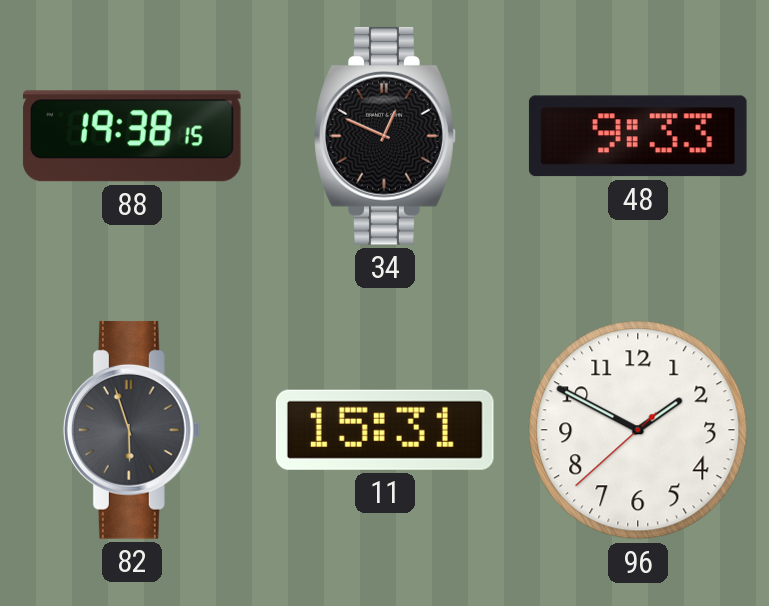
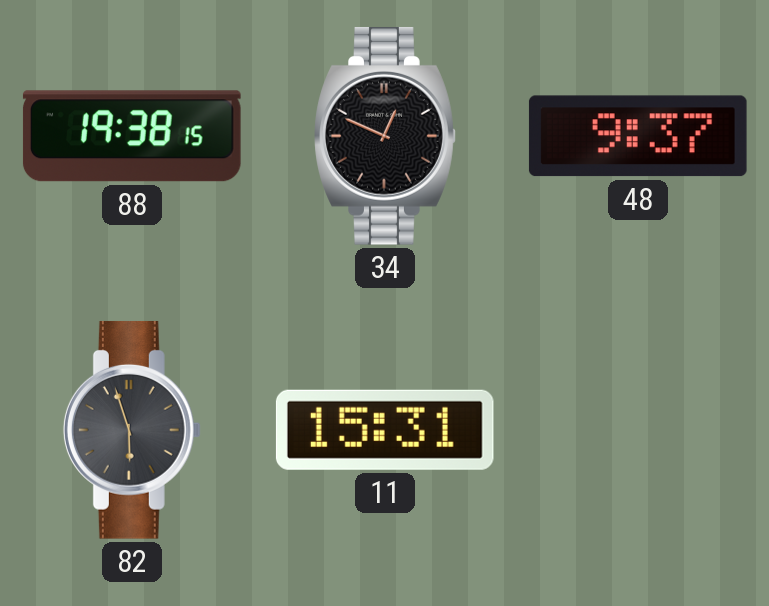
48: 9:33 -> 9:37 (638, 136)
96: 1:49 -> none (638, 430)
